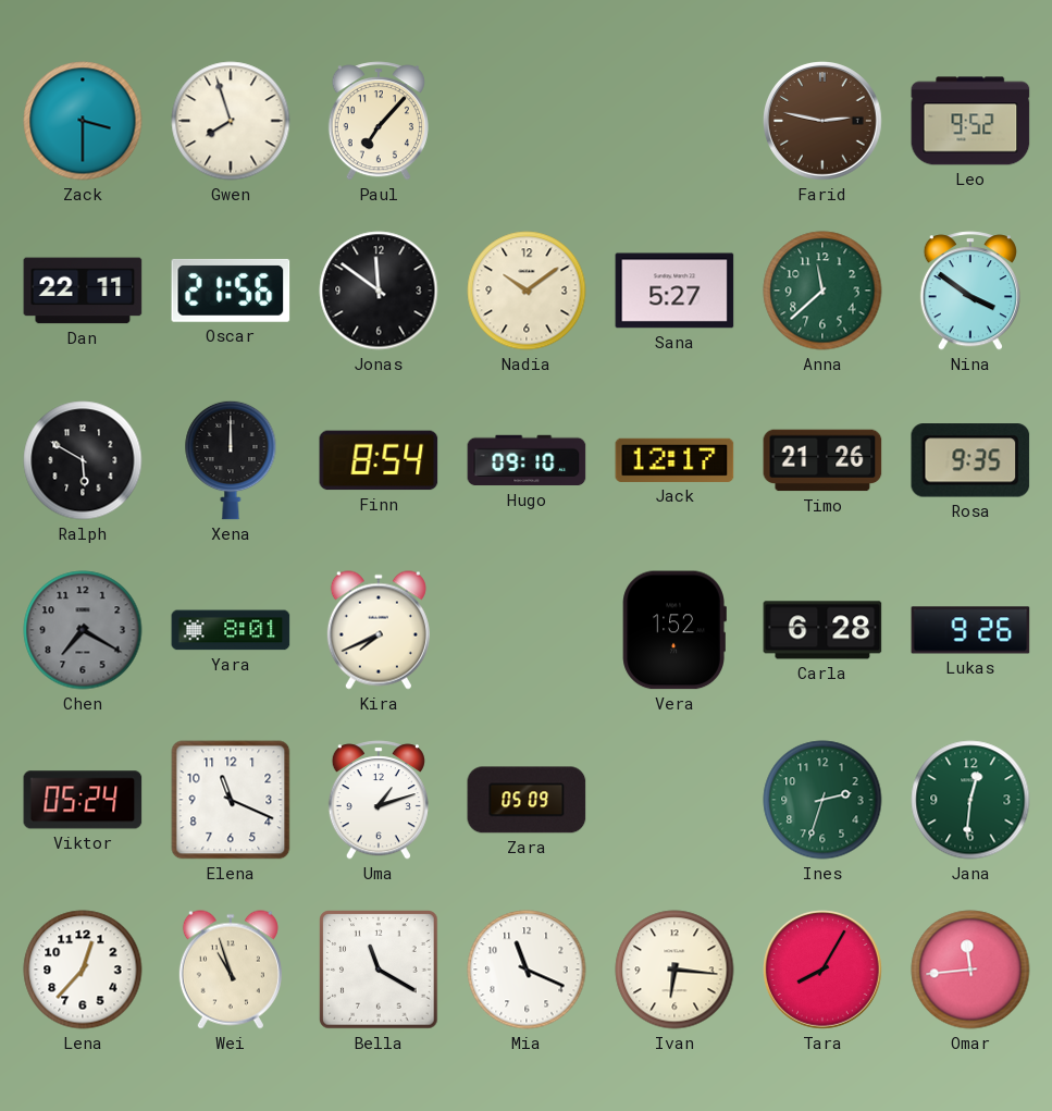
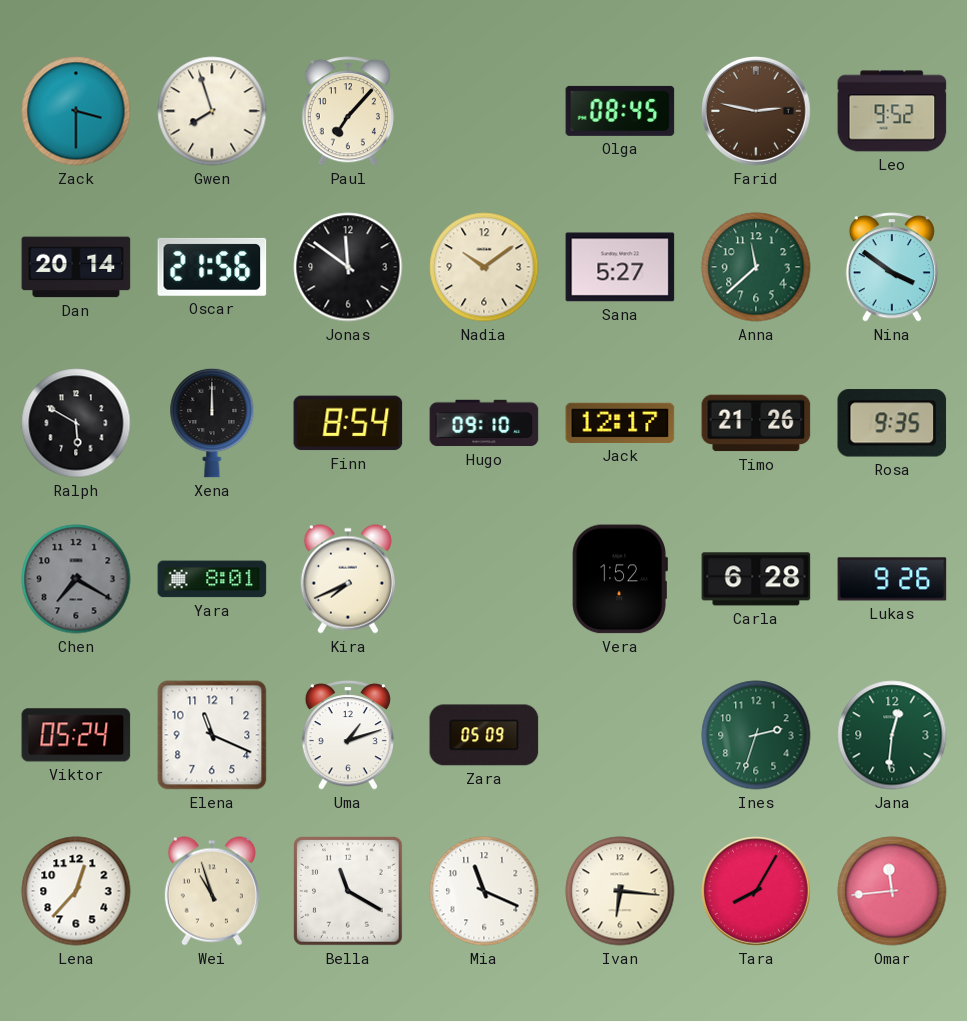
Olga: none -> 08:45 (620, 111)
Dan: 22:11 -> 20:14 (76, 267)
